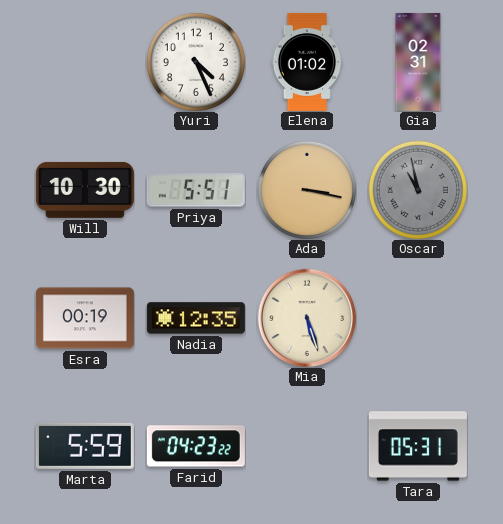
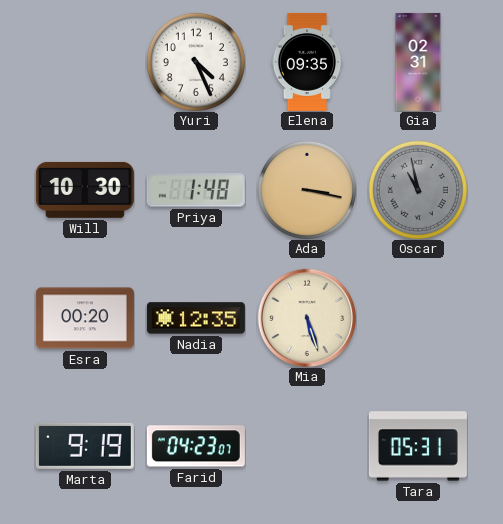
Elena: 01:02 -> 09:35 (307, 62)
Priya: 5:51 -> 1:48 (196, 190)
Esra: 00:19 -> 00:20 (85, 318)
Marta: 5:59 -> 9:19 (85, 446)
Farid: 04:23:22 -> 04:23:07 (196, 446)
